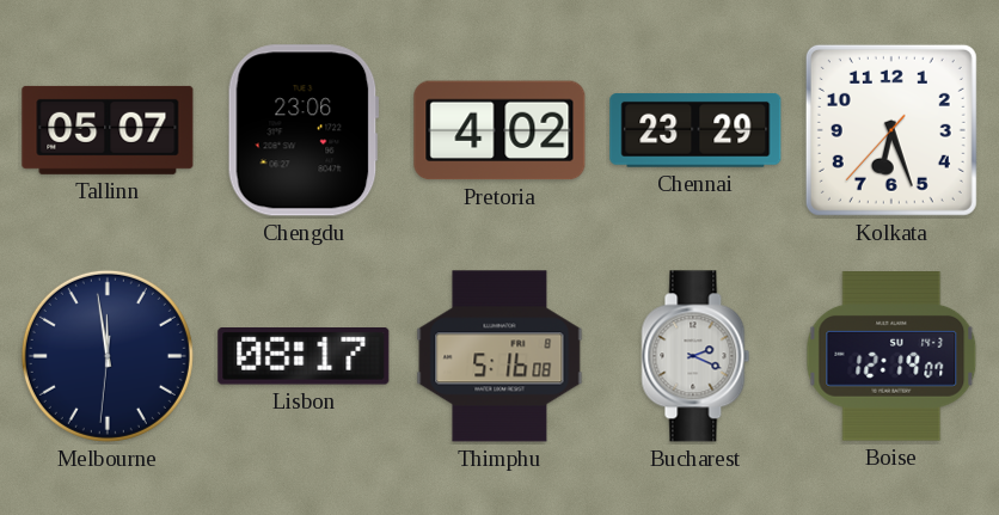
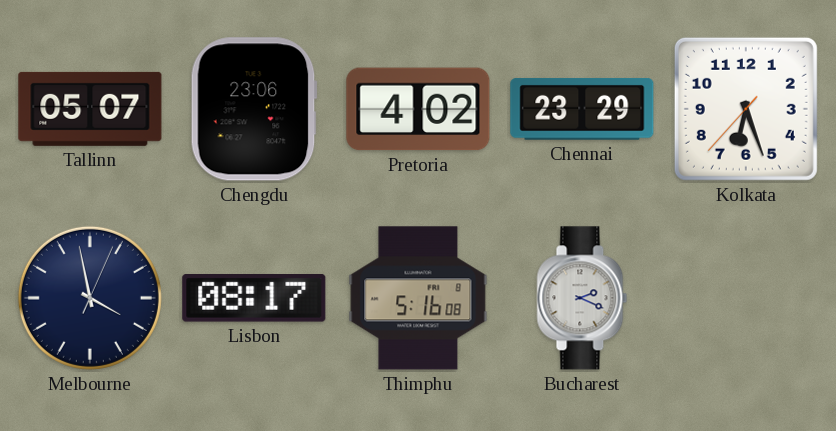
Melbourne: 11:58 -> 3:58 (90, 298)
Boise: 12:19 -> none (891, 357)
